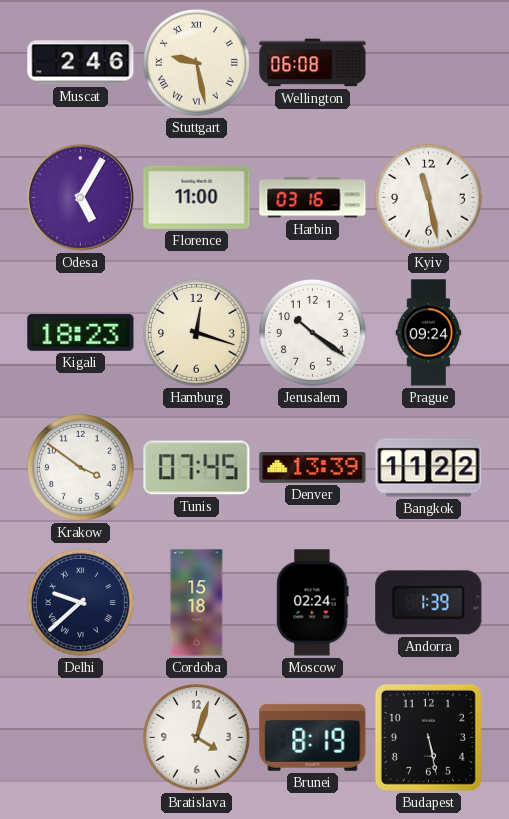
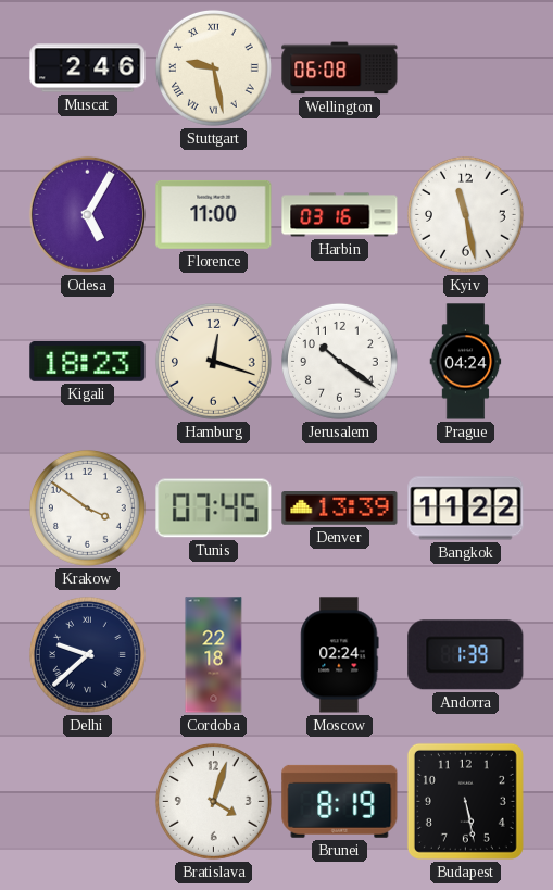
Prague: 09:24 -> 04:24 (466, 362)
Cordoba: 15:18 -> 22:18 (214, 655)
